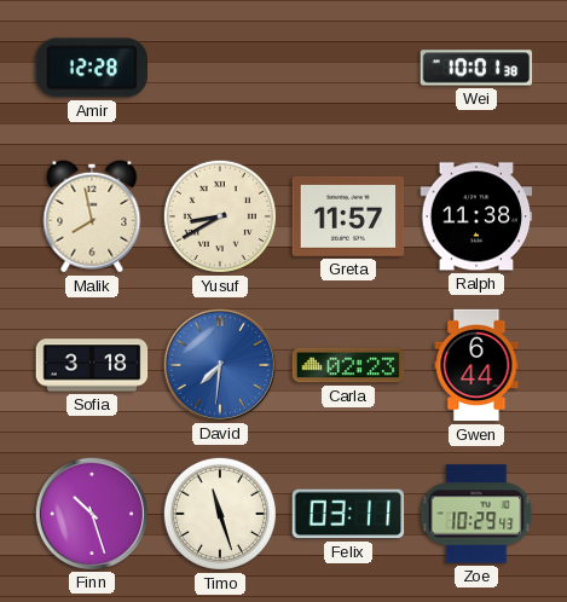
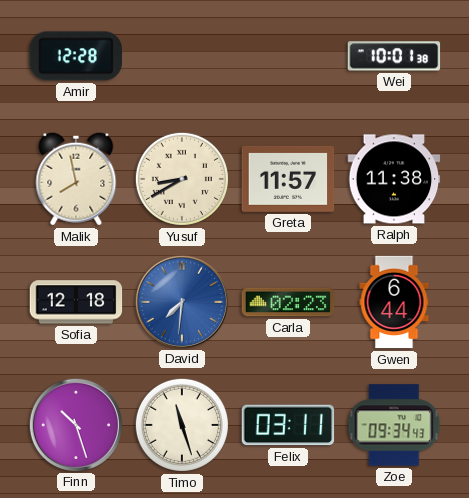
Sofia: 3:18 -> 12:18 (76, 302)
Zoe: 10:29 -> 09:34 (394, 425)
